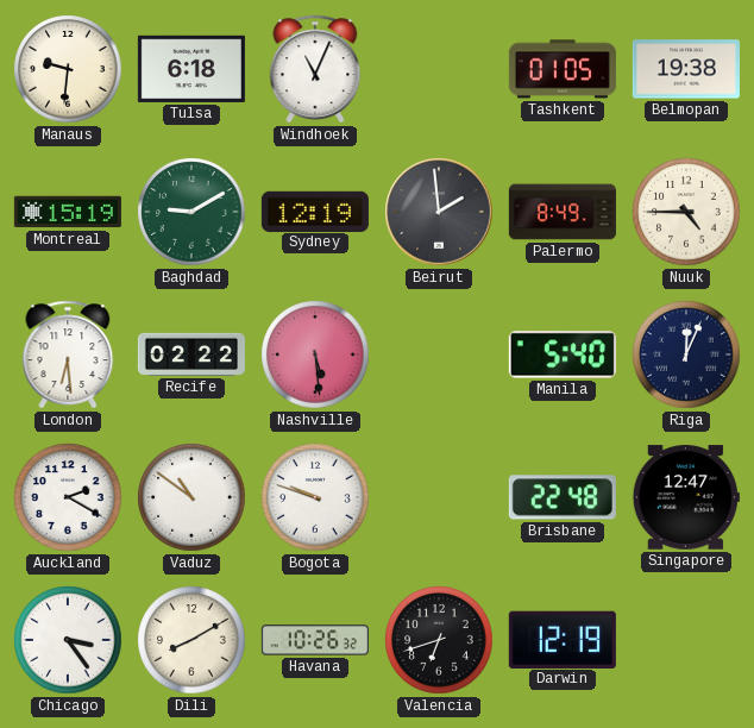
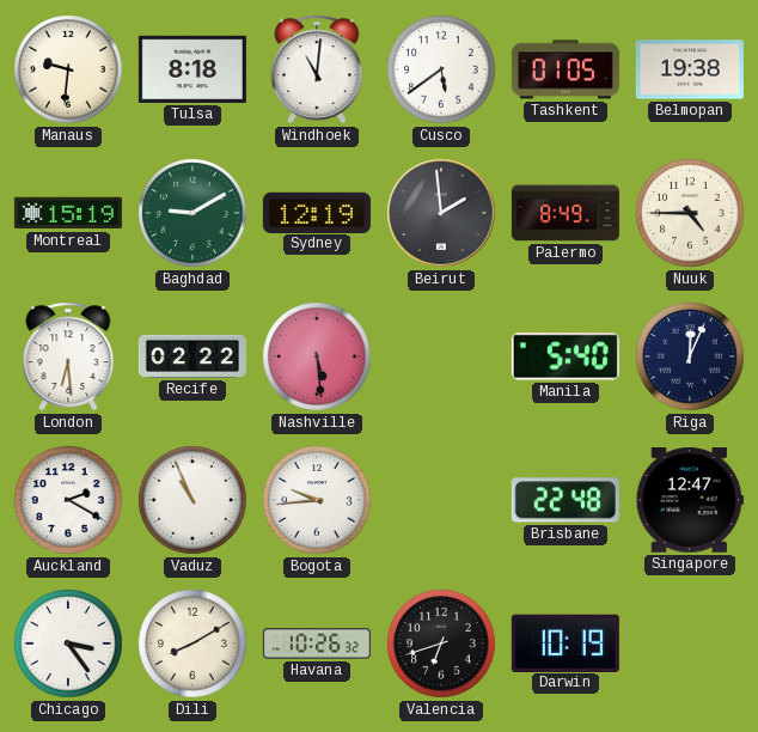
Tulsa: 6:18 -> 8:18 (192, 69)
Windhoek: 11:04 -> 11:01 (317, 69)
Cusco: none -> 5:39 (441, 69)
Vaduz: 10:51 -> 10:56 (192, 500)
Bogota: 9:48 -> 9:44 (317, 500)
Darwin: 12:19 -> 10:19 (566, 642)
